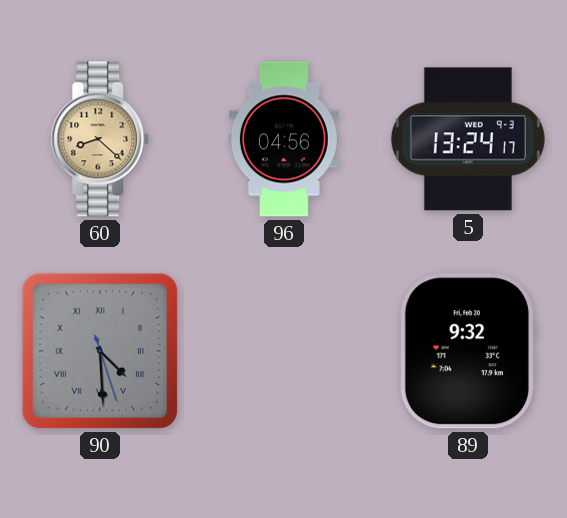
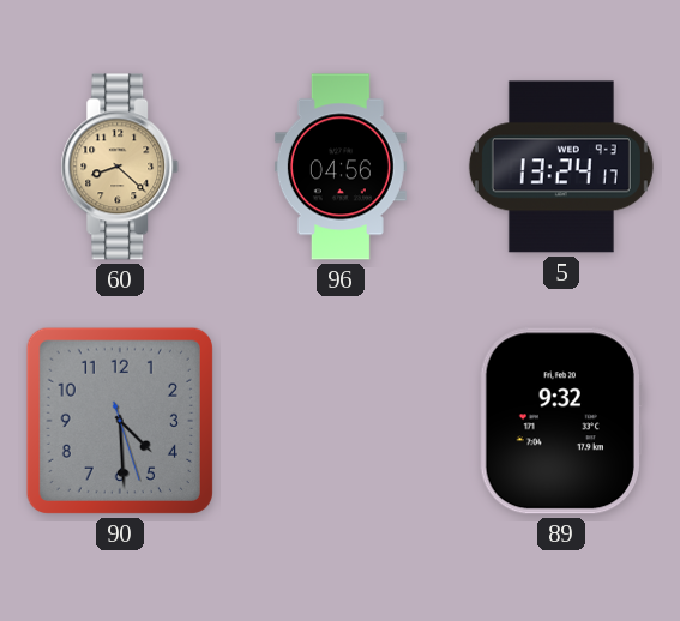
90 numerals: Roman -> Arabic (120, 421)
